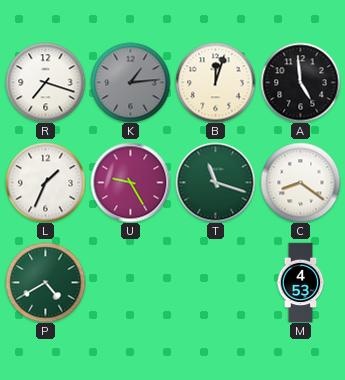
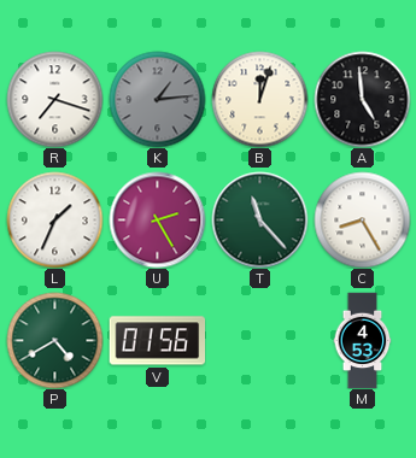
U: 9:25 -> 2:25 (157, 219)
T: 11:18 -> 11:23 (259, 219)
C: 8:21 -> 8:25 (362, 219)
V: none -> 01:56 (157, 341)
